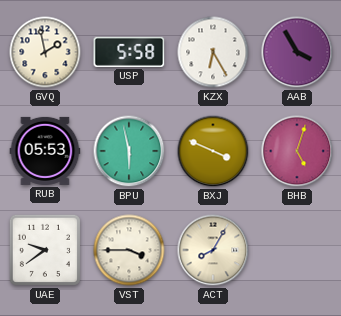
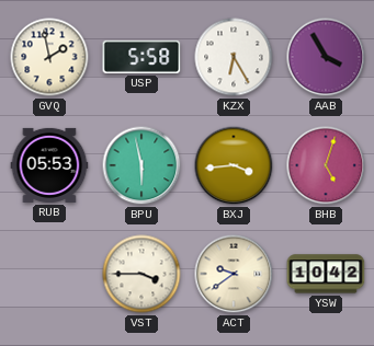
BXJ: 3:49 -> 3:44 (234, 165)
UAE: 9:39 -> none (45, 250)
ACT: 8:05 -> 9:39 (234, 274)
YSW: none -> 10:42 (326, 274)
